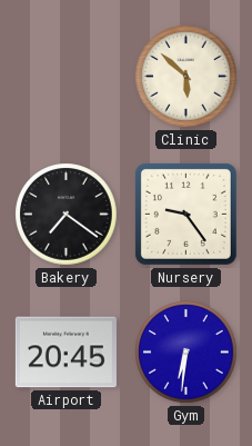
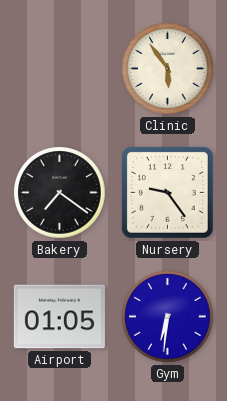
Clinic: 5:52 -> 5:54 (168, 69)
Airport: 20:45 -> 01:05 (59, 317)
